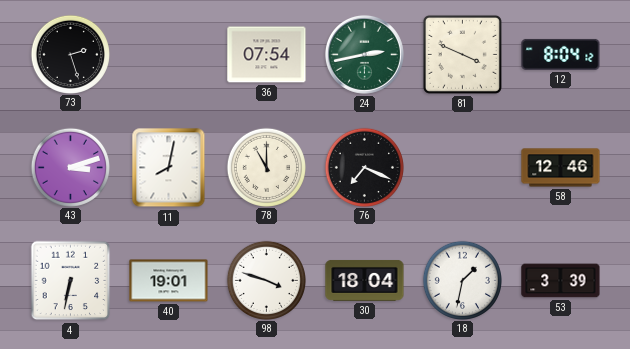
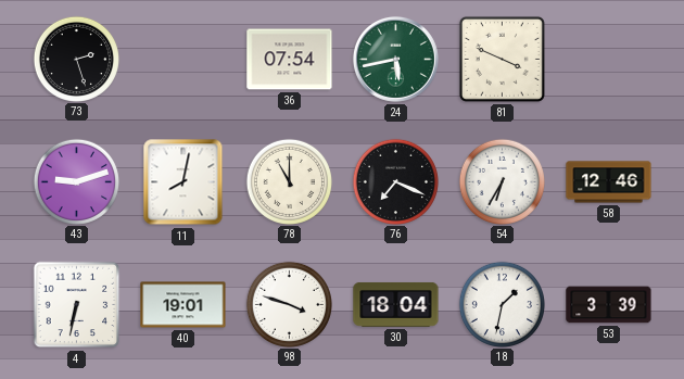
24: 2:43 -> 5:43 (395, 59)
12: 8:04 -> none (561, 54)
43: 3:12 -> 9:12 (76, 181)
54: none -> 6:35 (502, 181)
